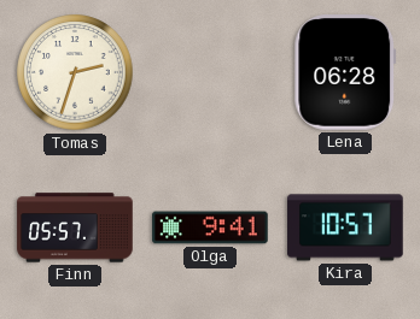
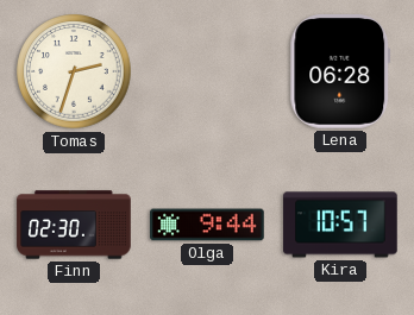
Finn: 05:57 -> 02:30 (74, 225)
Olga: 9:41 -> 9:44 (207, 225)
